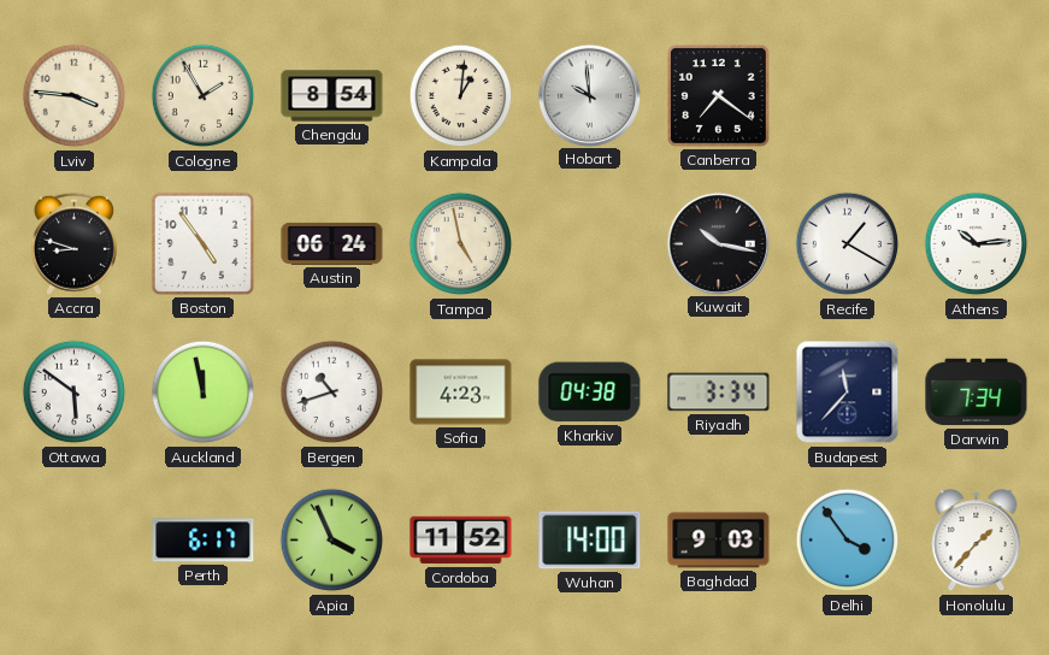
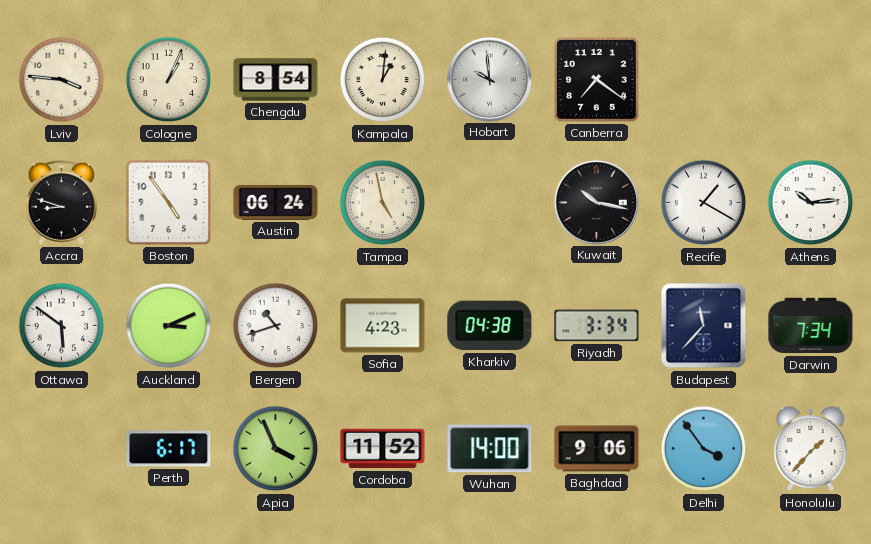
Cologne: 1:55 -> 1:04 (169, 80)
Auckland: 11:58 -> 3:11 (169, 326)
Baghdad: 9:03 -> 9:06 (597, 449)
